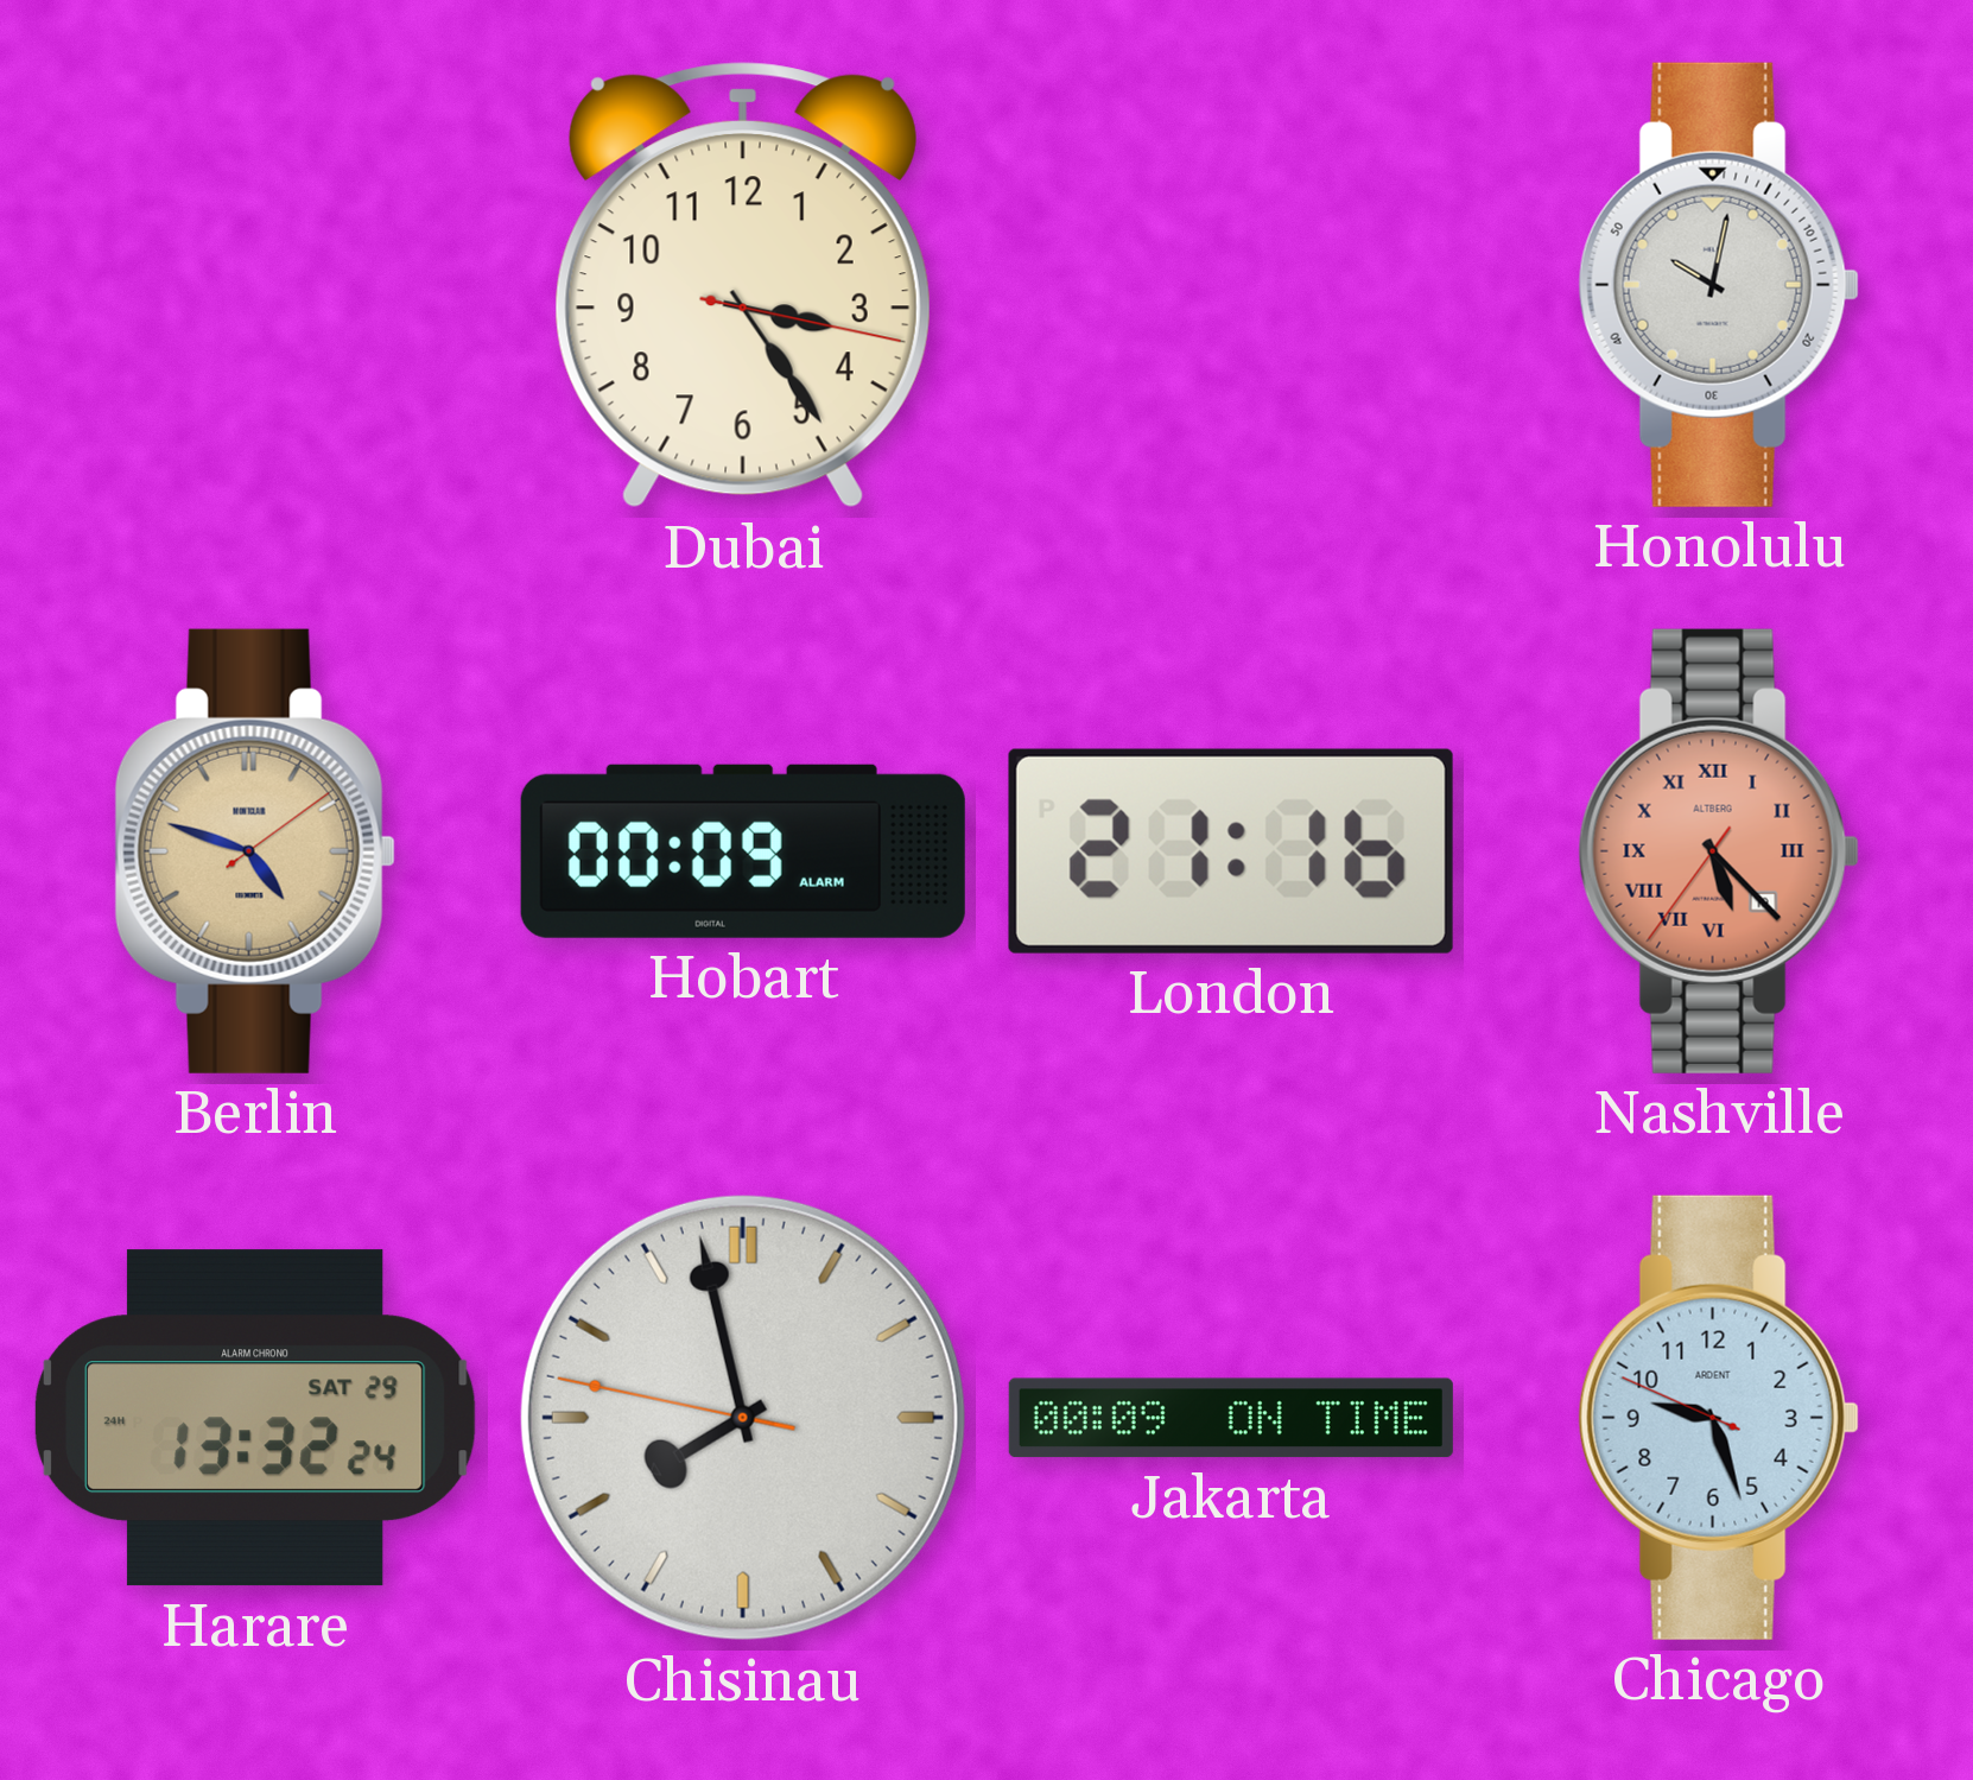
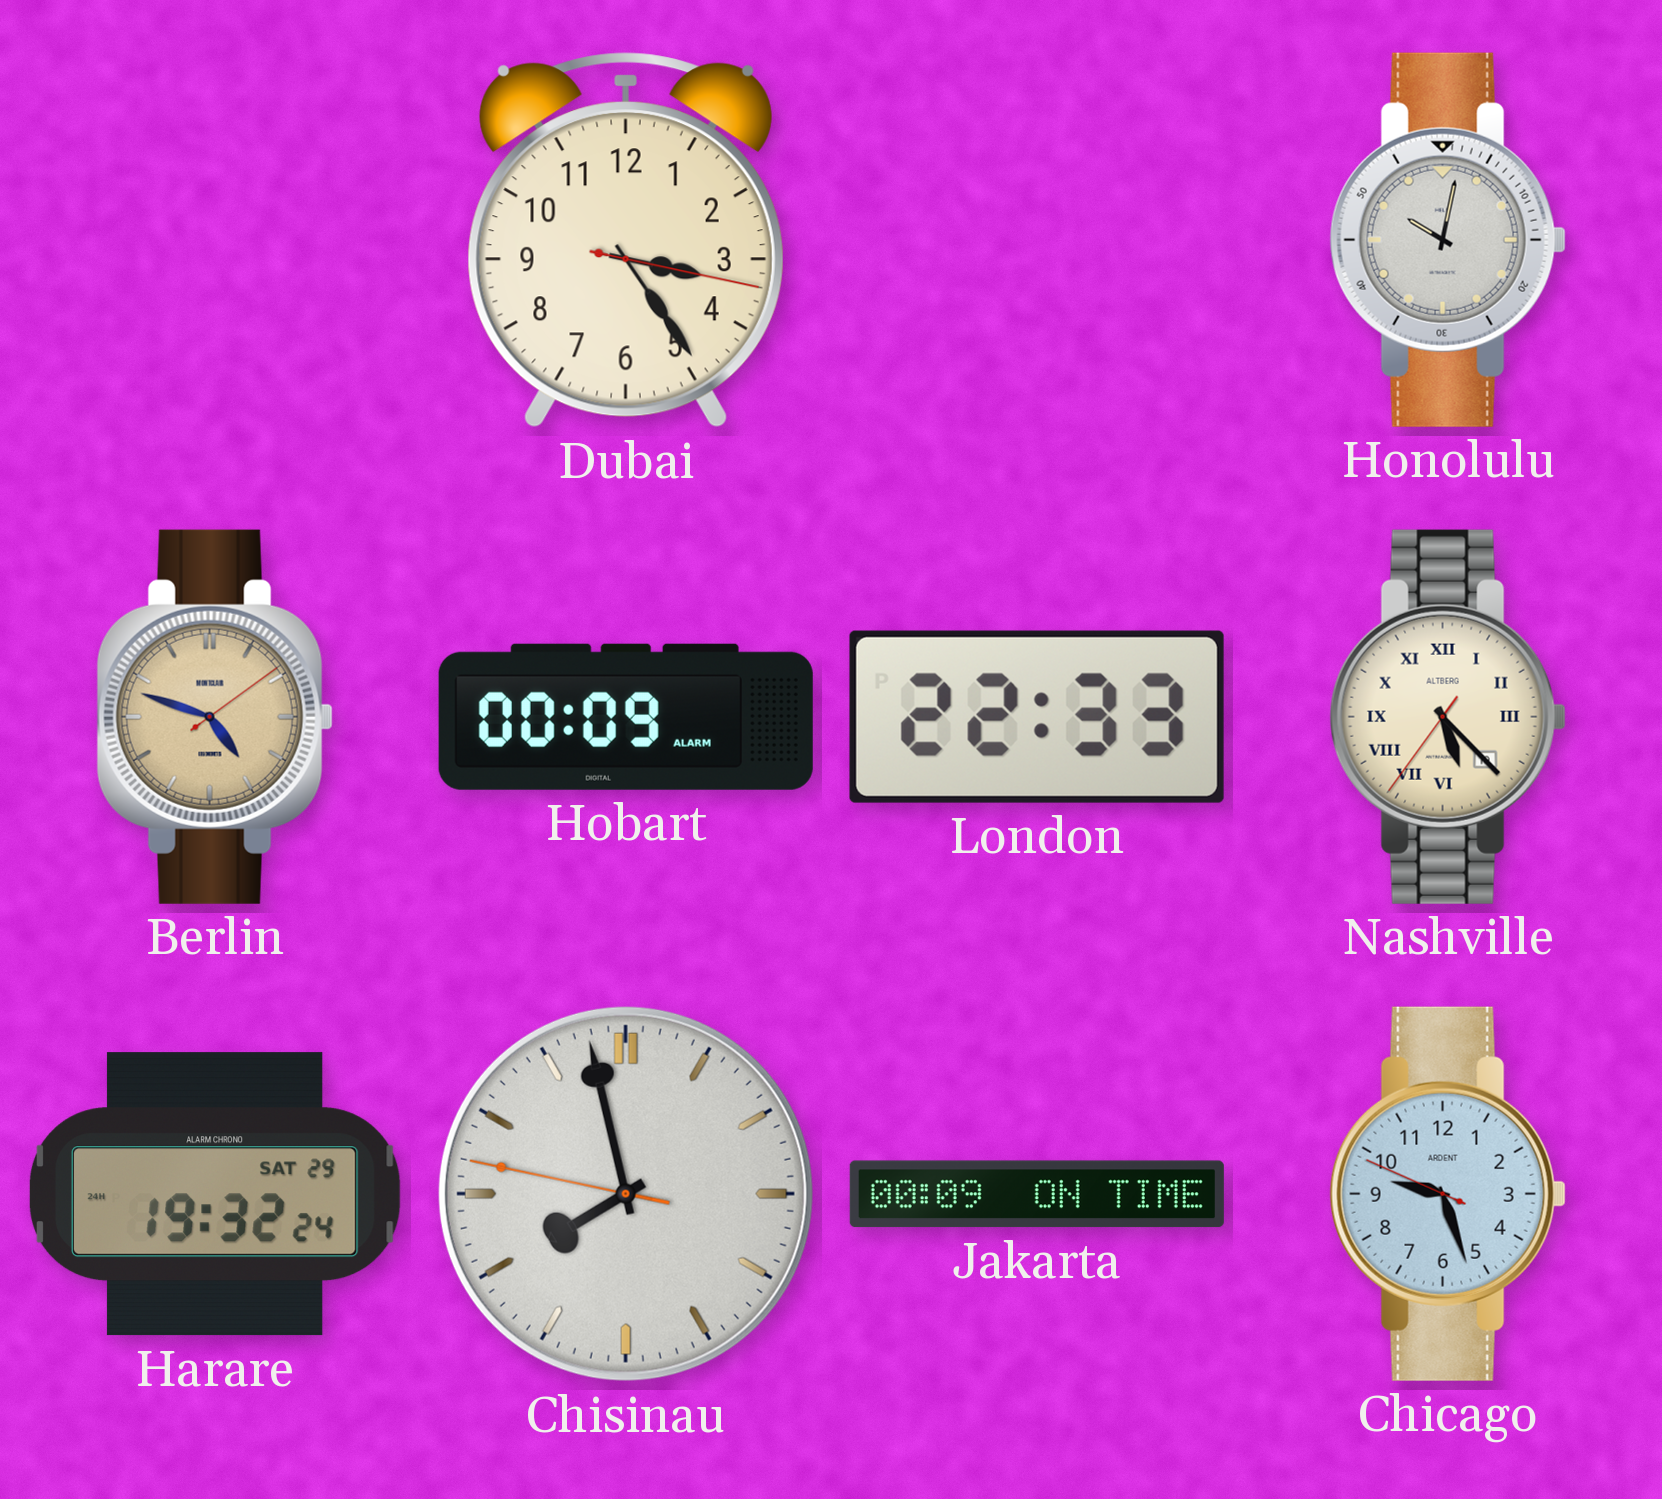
London: 21:16 -> 22:33 (1037, 717)
Nashville dial: salmon -> cream (1448, 717)
Harare: 13:32 -> 19:32 (215, 1194)
